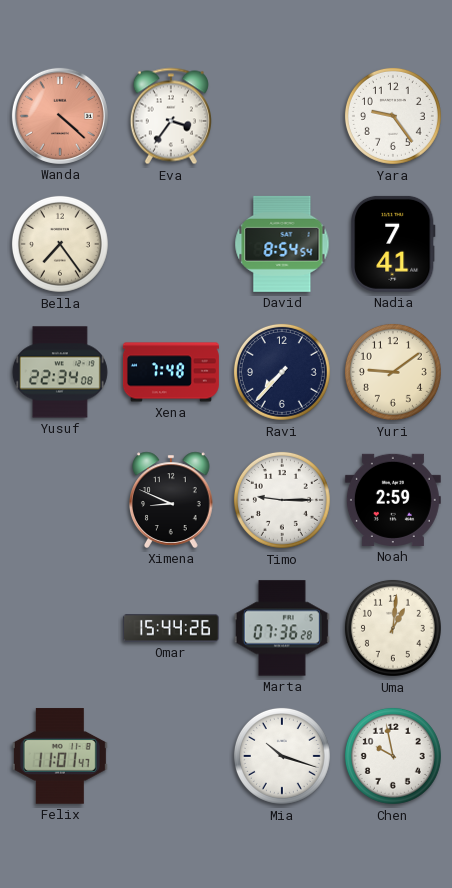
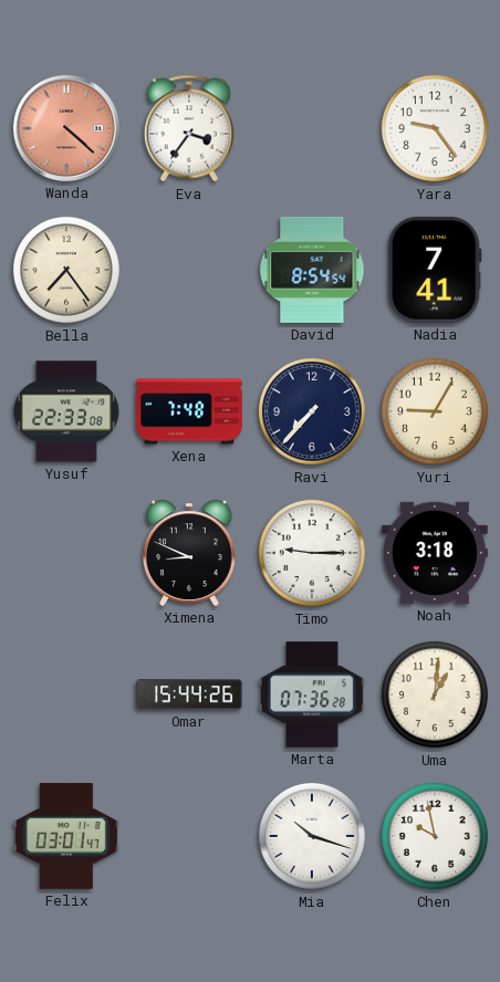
Yusuf: 22:34 -> 22:33 (66, 411)
Yuri: 9:09 -> 9:05 (435, 411)
Noah: 2:59 -> 3:18 (435, 553)
Felix: 11:01 -> 03:01 (66, 836)
